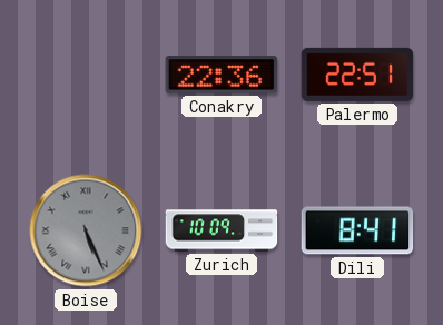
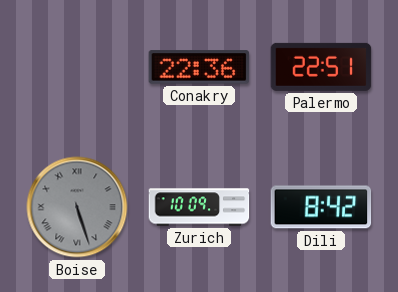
Boise: 5:26 -> 5:27 (77, 207)
Dili: 8:41 -> 8:42 (321, 207)
